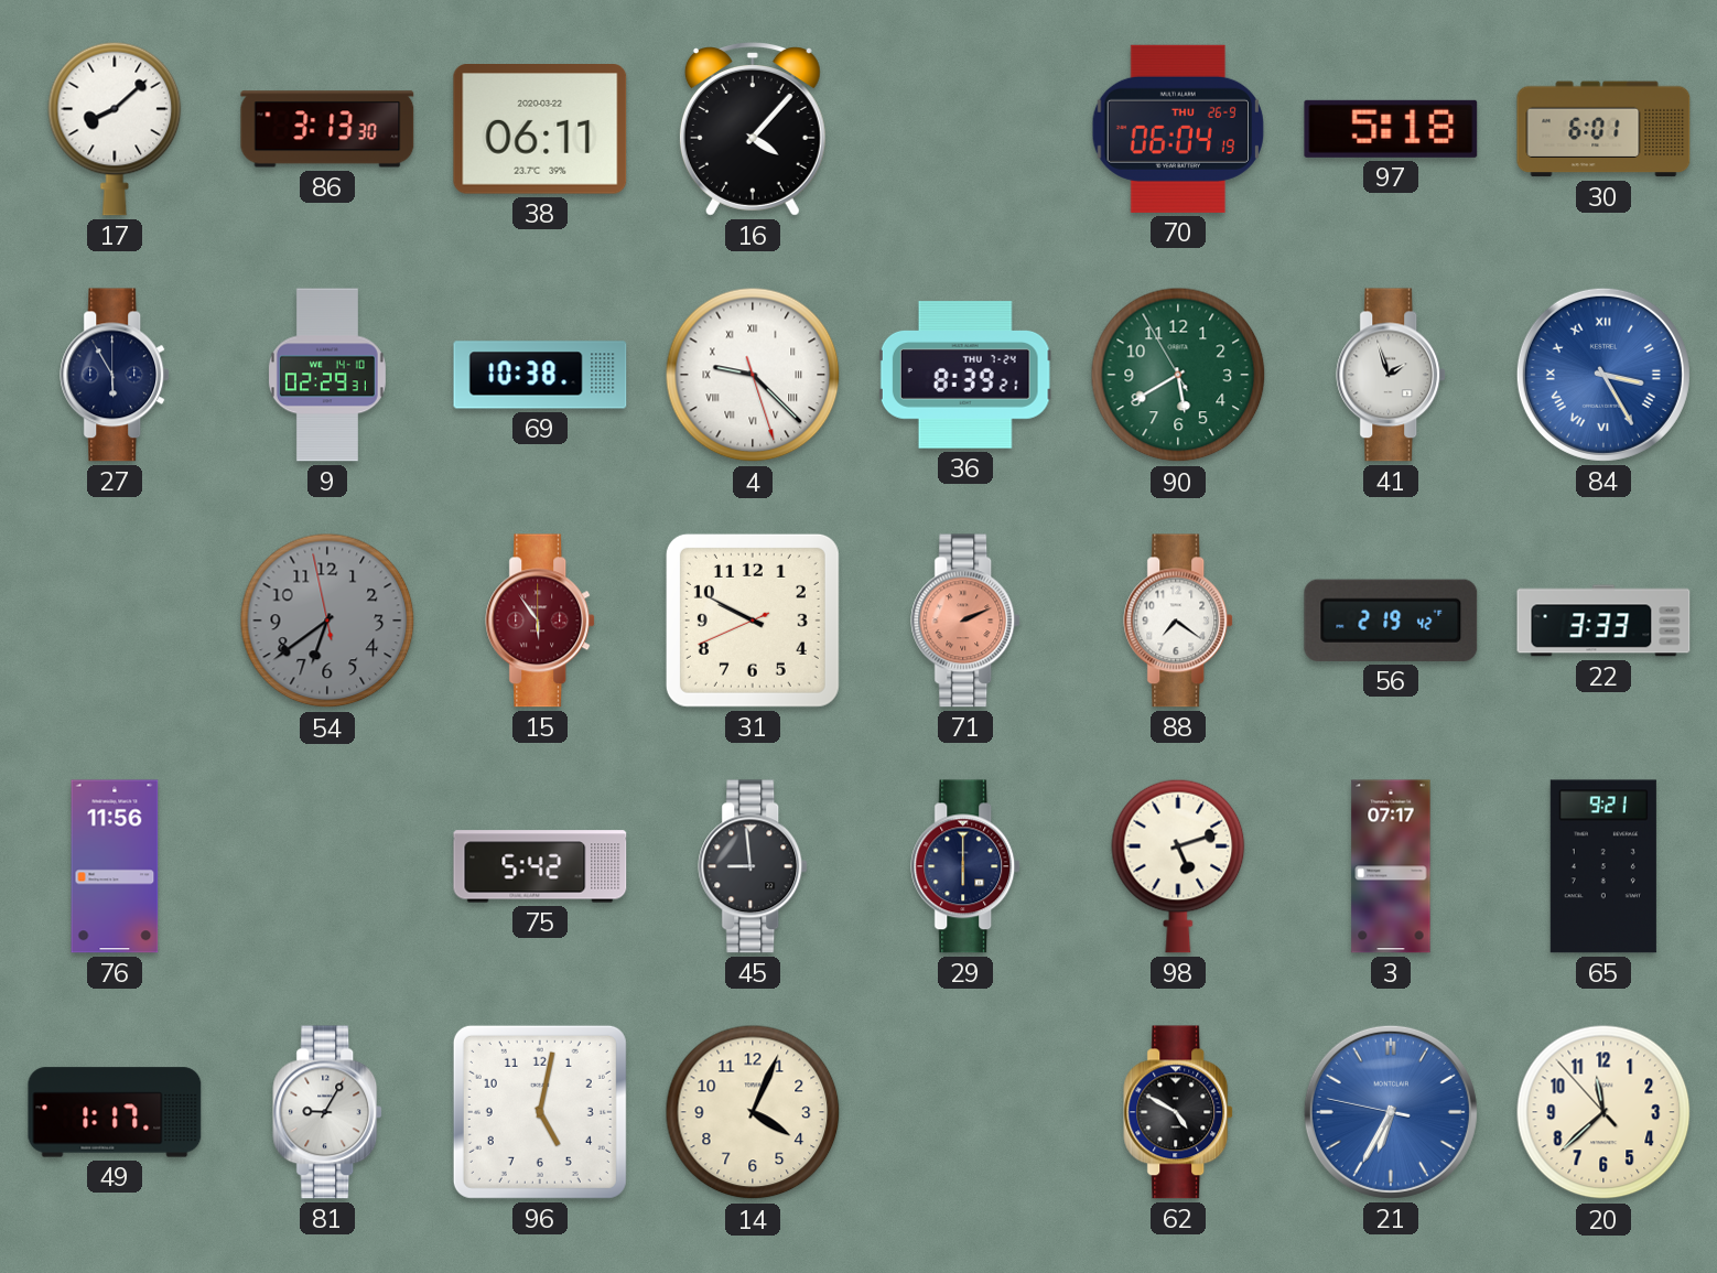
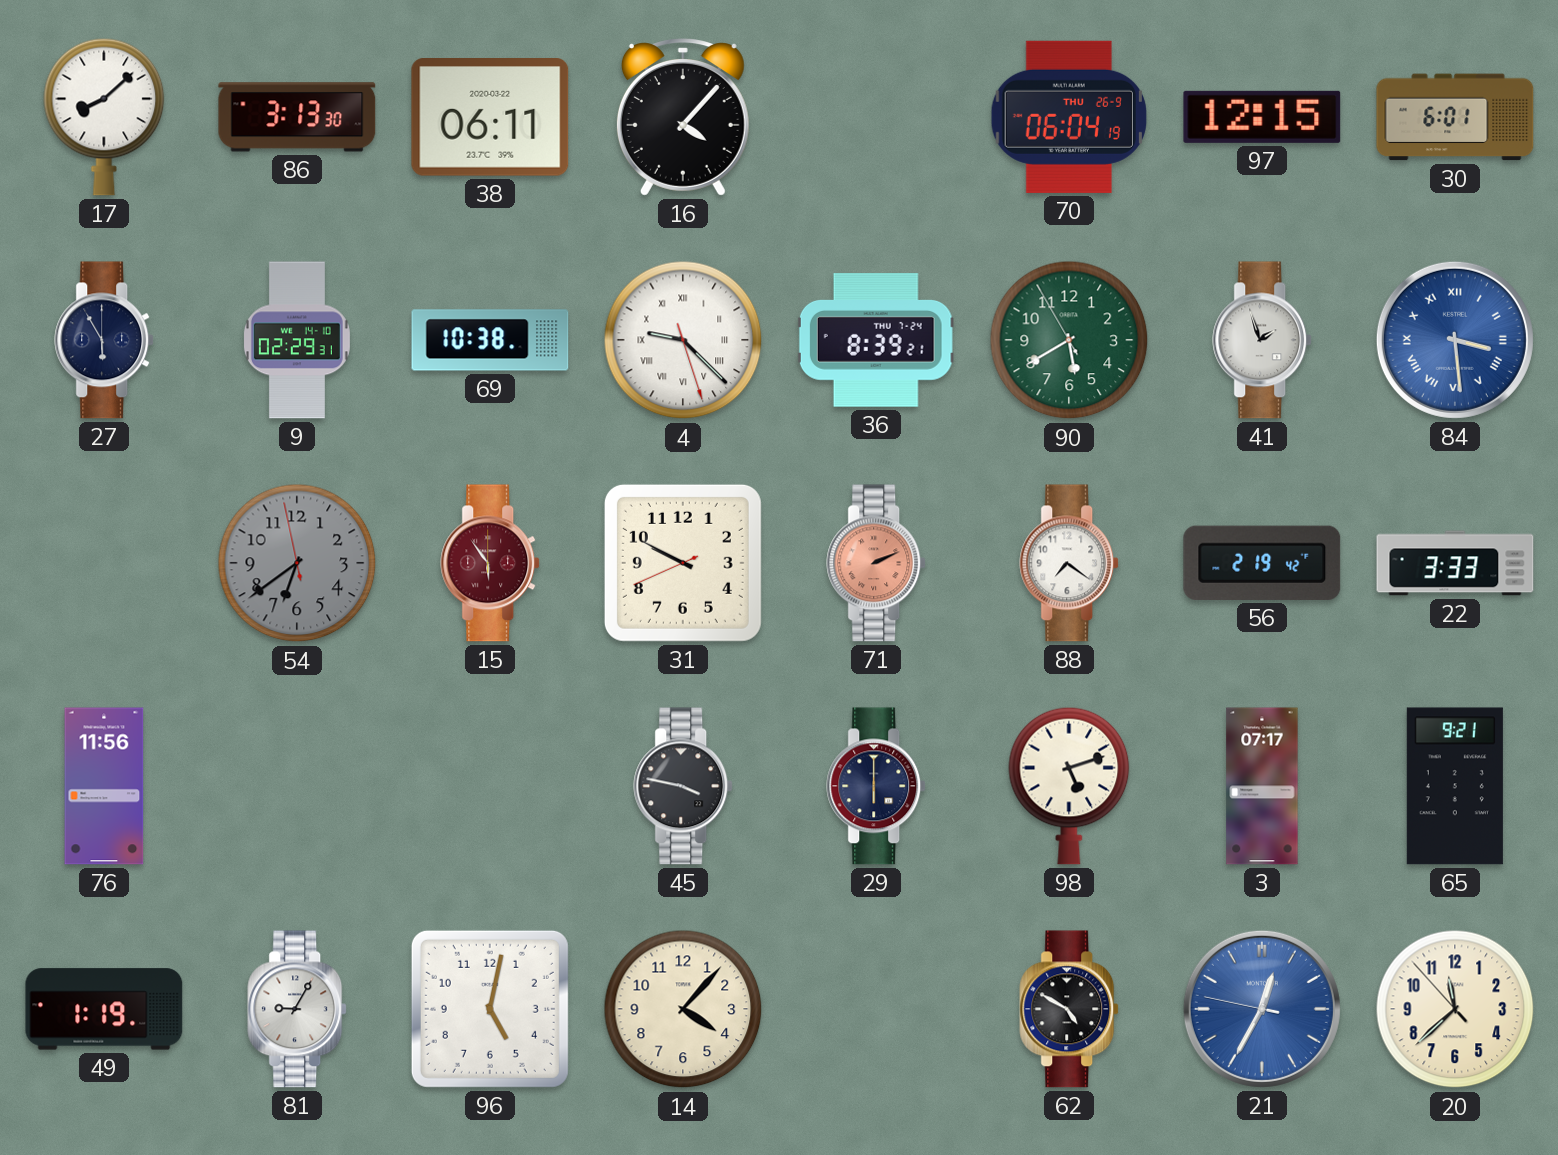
97: 5:18 -> 12:15 (1262, 117)
84: 3:25 -> 3:29 (1455, 340)
75: 5:42 -> none (540, 866)
45: 8:59 -> 3:47 (684, 786)
49: 1:17 -> 1:19 (104, 1009)
14: 4:04 -> 4:07 (683, 1009)
21: 6:34 -> 12:34 (1262, 1009)
